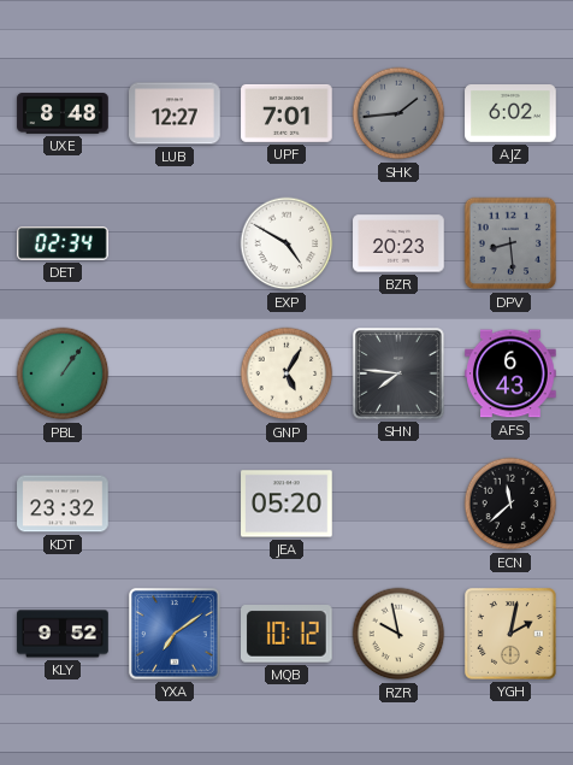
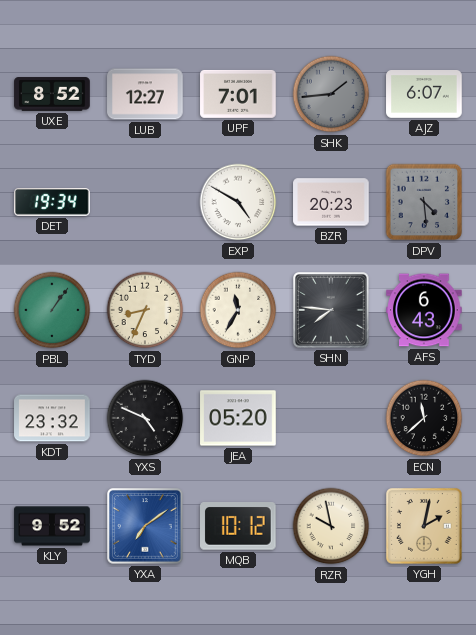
UXE: 8:48 -> 8:52 (52, 94)
AJZ: 6:02 -> 6:07 (424, 94)
DET: 02:34 -> 19:34 (52, 203)
DPV: 8:29 -> 4:29 (424, 202)
TYD: none -> 8:34 (145, 310)
GNP: 5:05 -> 11:35 (238, 310)
YXS: none -> 4:49 (145, 418)
